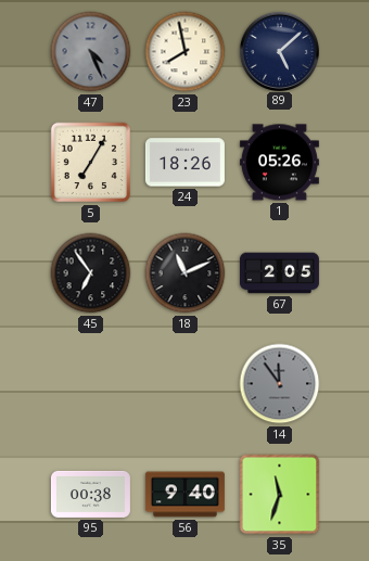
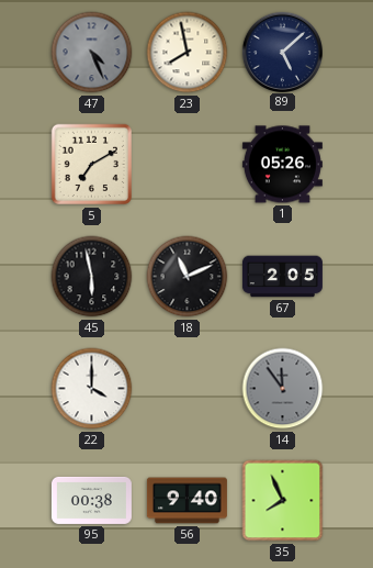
5: 7:05 -> 7:10 (92, 165)
24: 18:26 -> none (184, 163)
45: 6:54 -> 5:58 (92, 277)
22: none -> 4:00 (92, 389)
35: 11:33 -> 7:56 (283, 501)
